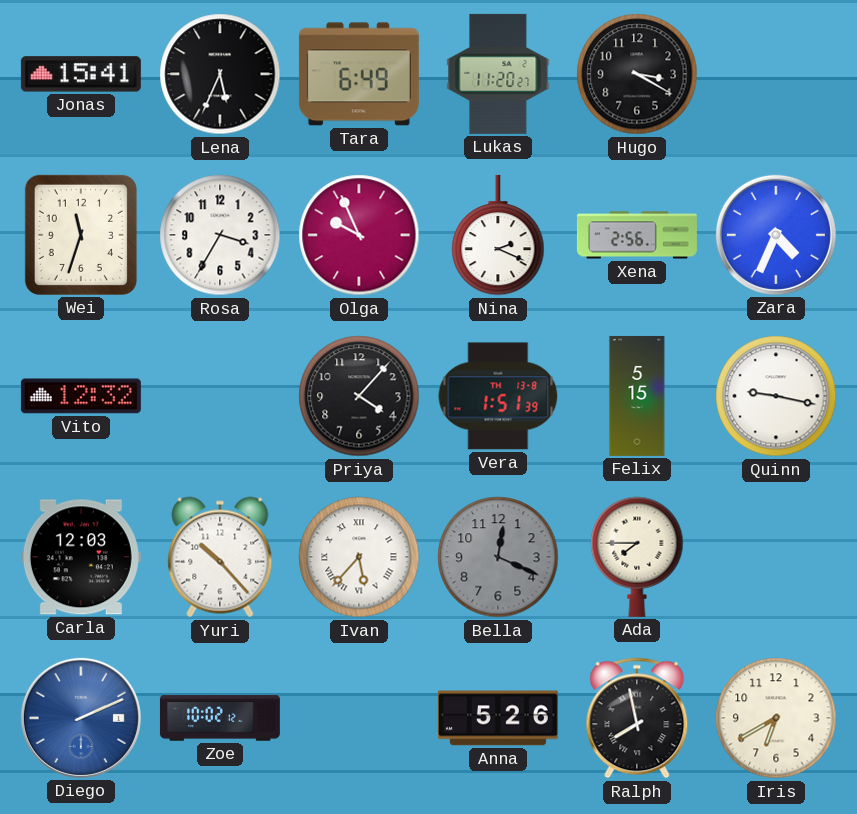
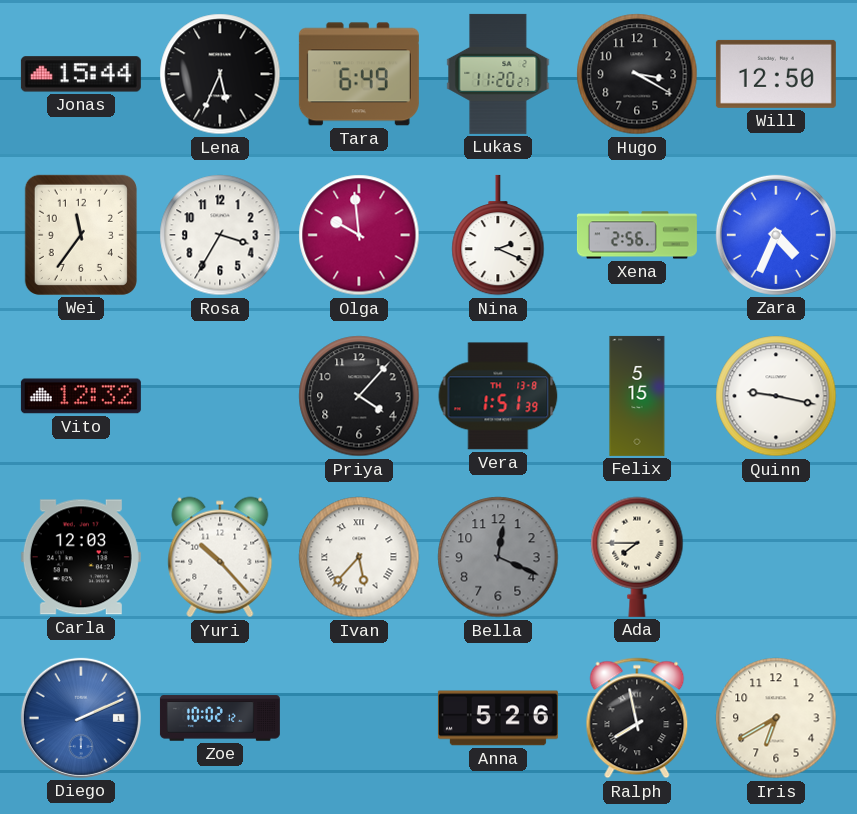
Jonas: 15:41 -> 15:44 (81, 74)
Will: none -> 12:50 (776, 74)
Wei: 11:33 -> 11:36 (81, 235)
Olga: 9:56 -> 9:59 (359, 235)
